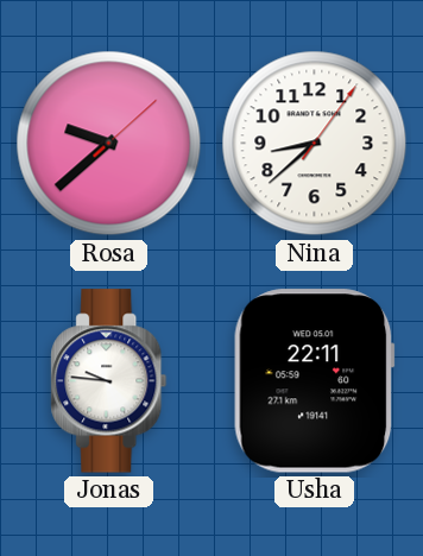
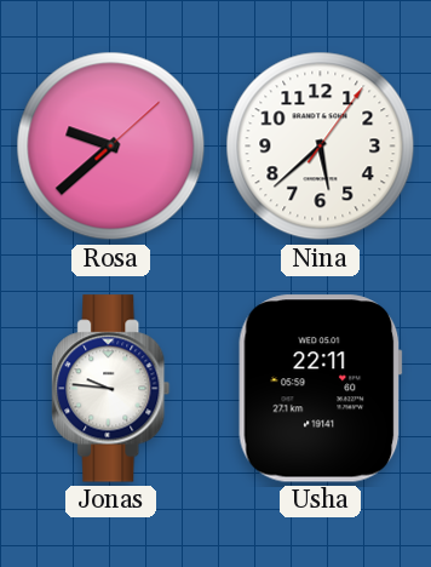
Nina: 8:38 -> 5:38 (321, 147)
